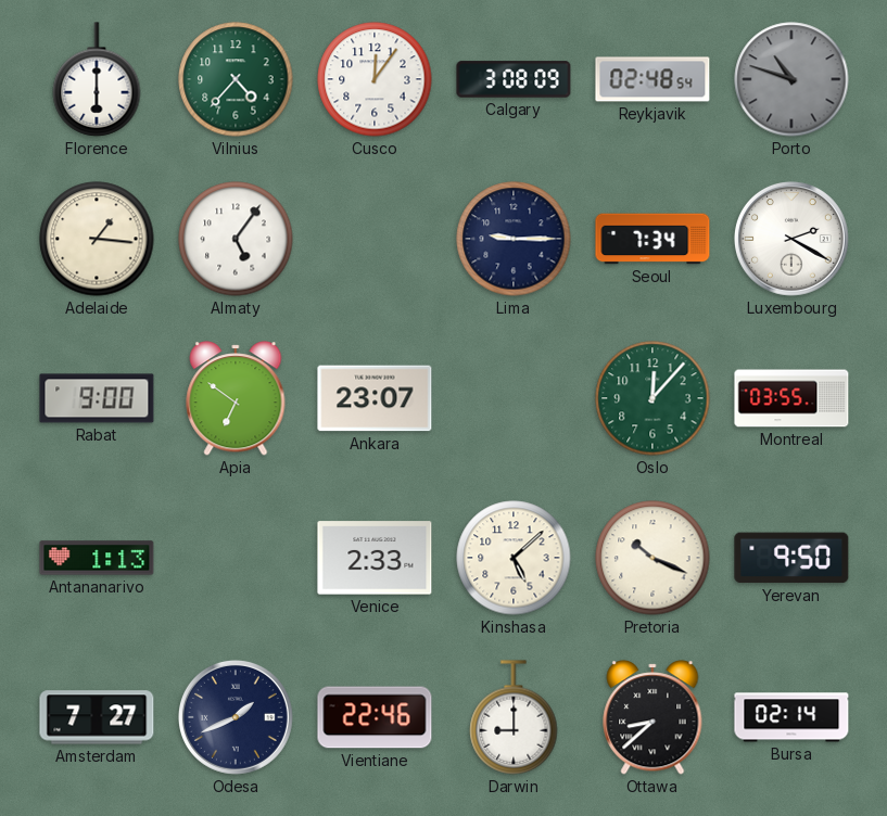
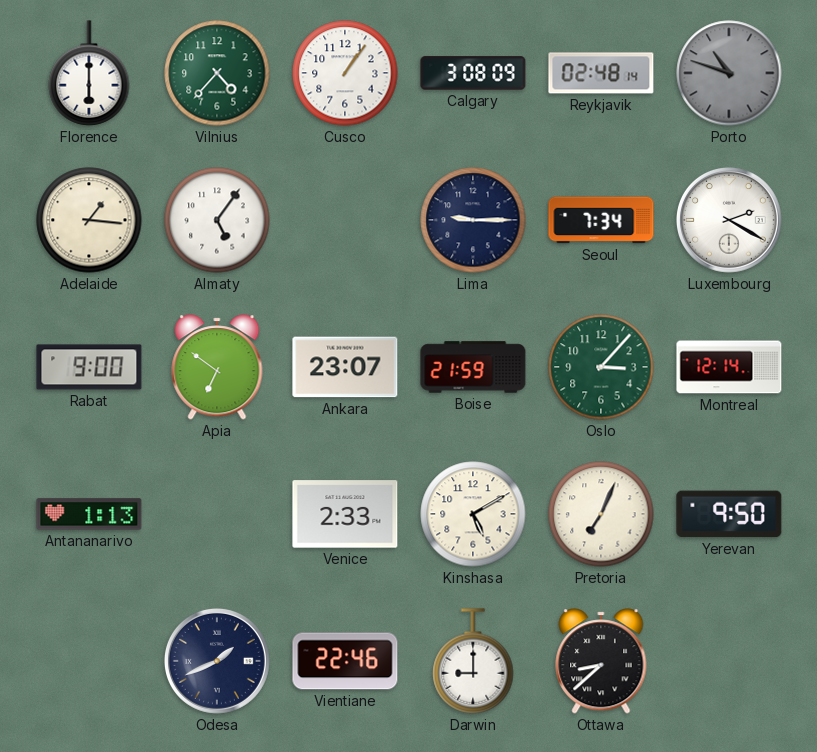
Cusco: 12:06 -> 1:06 (345, 73)
Reykjavik: 02:48:54 -> 02:48:14 (601, 73)
Boise: none -> 21:59 (473, 367)
Oslo: 12:07 -> 3:07 (601, 367)
Montreal: 03:55 -> 12:14 (729, 367)
Kinshasa: 5:08 -> 5:10 (473, 514)
Pretoria: 10:19 -> 7:04 (601, 514)
Amsterdam: 7:27 -> none (97, 717)
Bursa: 02:14 -> none (791, 717)
